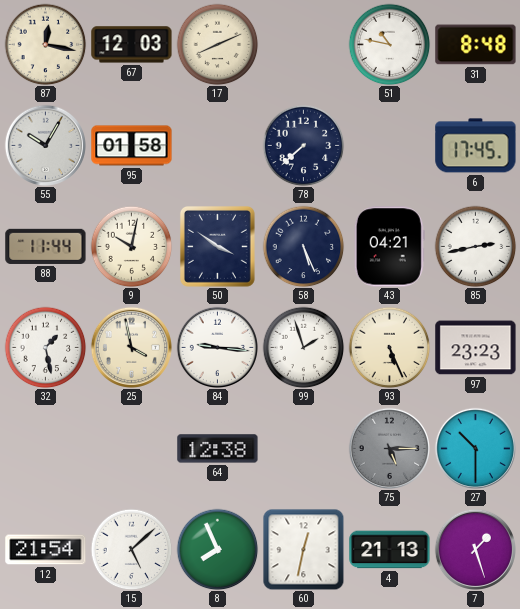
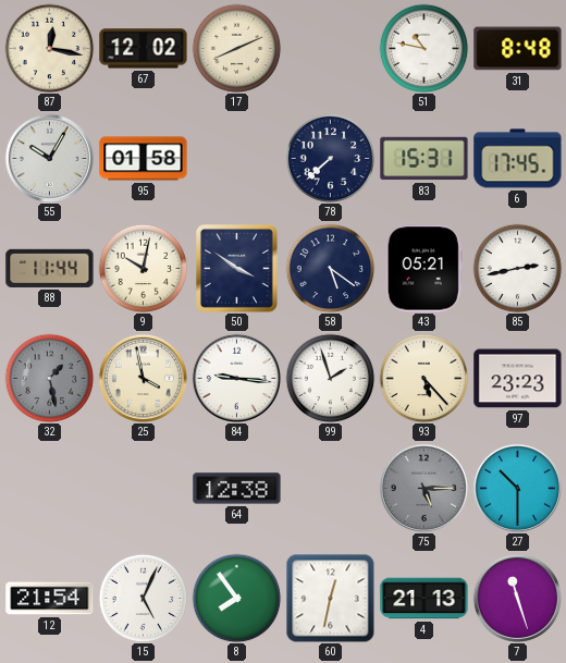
67: 12:03 -> 12:02 (144, 49)
83: none -> 15:31 (424, 159)
58: 5:26 -> 5:21 (330, 268)
43: 04:21 -> 05:21 (423, 269)
32 dial: white -> grey (49, 378)
93: 5:26 -> 5:23 (423, 378)
15: 5:08 -> 5:04 (143, 598)
8: 7:56 -> 7:54 (236, 598)
7: 1:27 -> 11:27 (517, 598)
